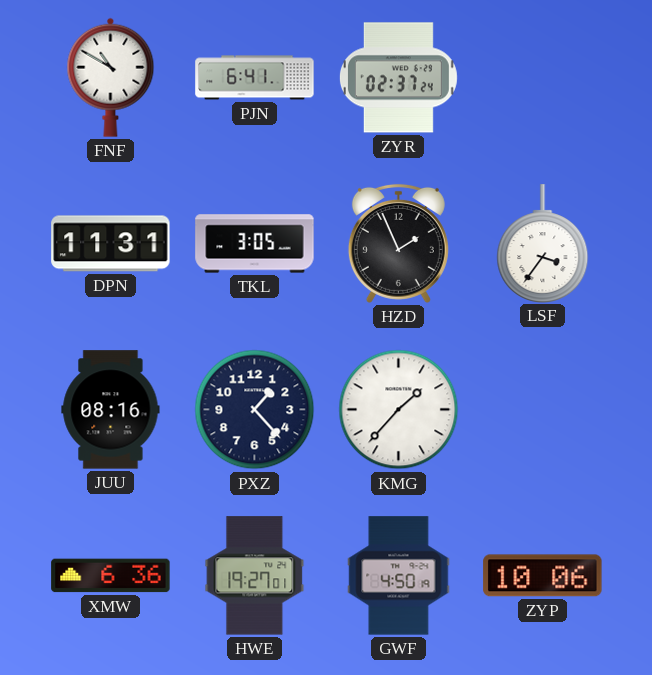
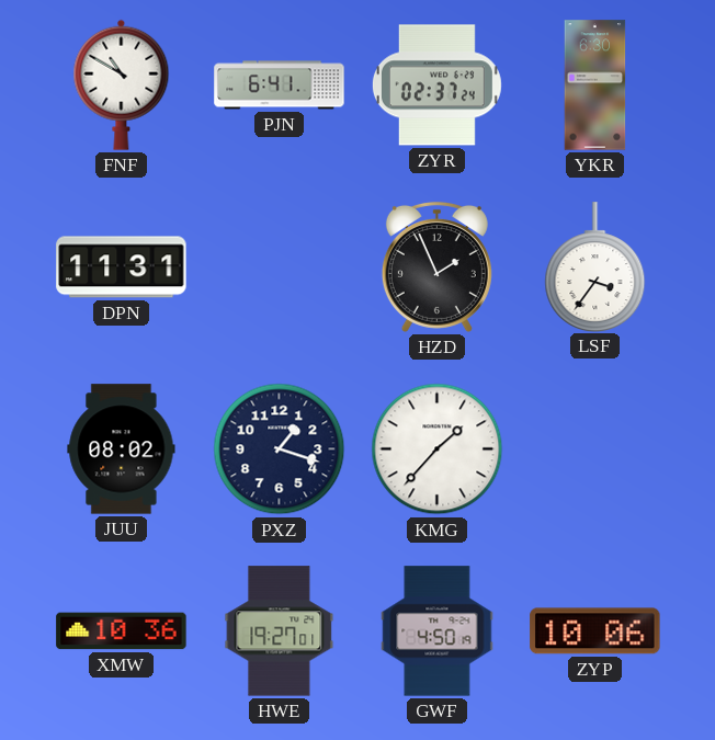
YKR: none -> 6:30 (595, 86)
TKL: 3:05 -> none (255, 244)
JUU: 08:16 -> 08:02 (122, 449)
PXZ: 1:23 -> 1:18 (280, 449)
XMW: 6:36 -> 10:36 (122, 631)
